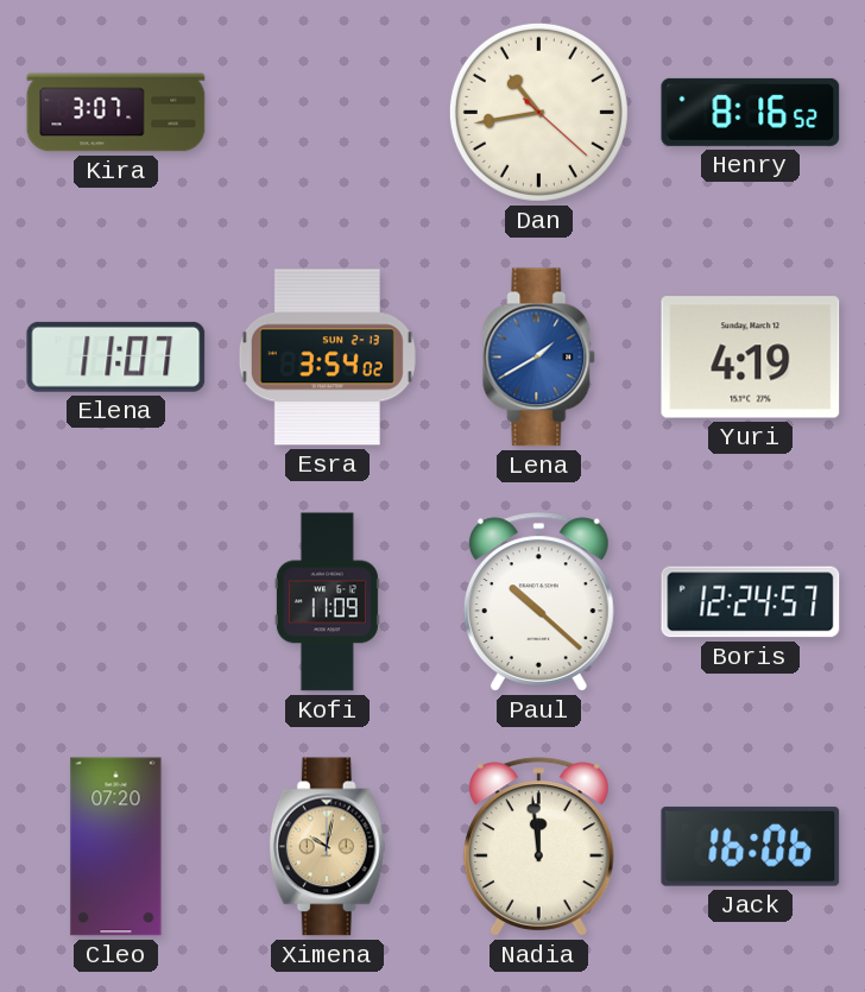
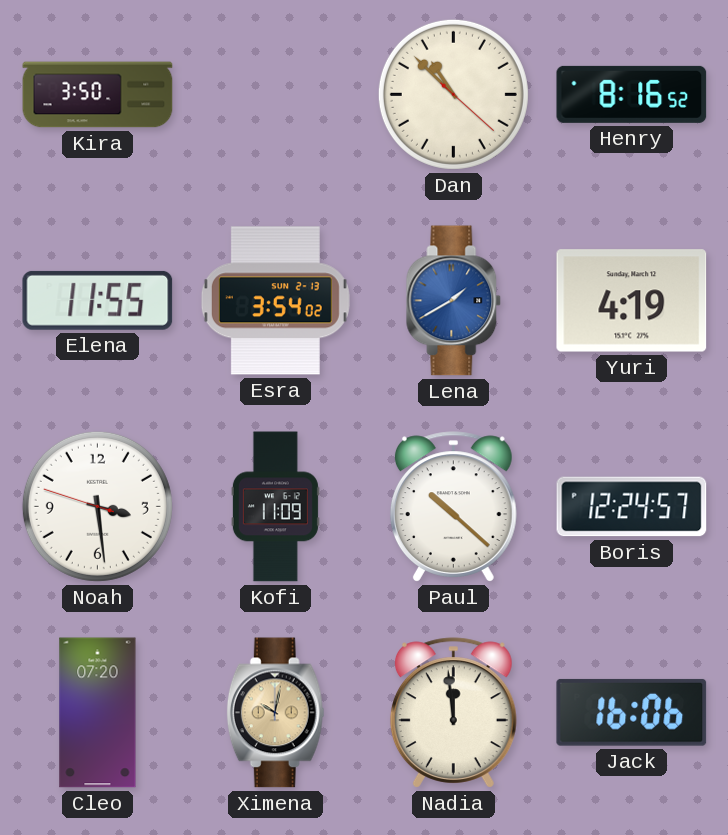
Kira: 3:07 -> 3:50 (98, 95)
Dan: 10:43 -> 10:52 (453, 94)
Elena: 11:07 -> 11:55 (98, 300)
Noah: none -> 3:28 (97, 506)
